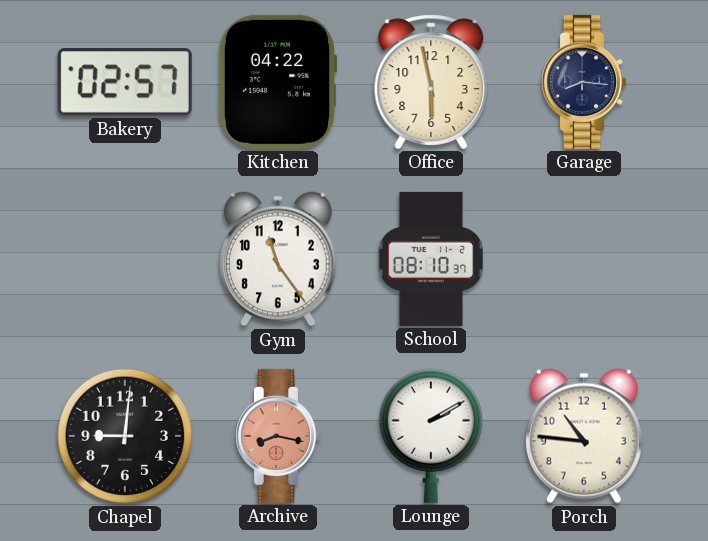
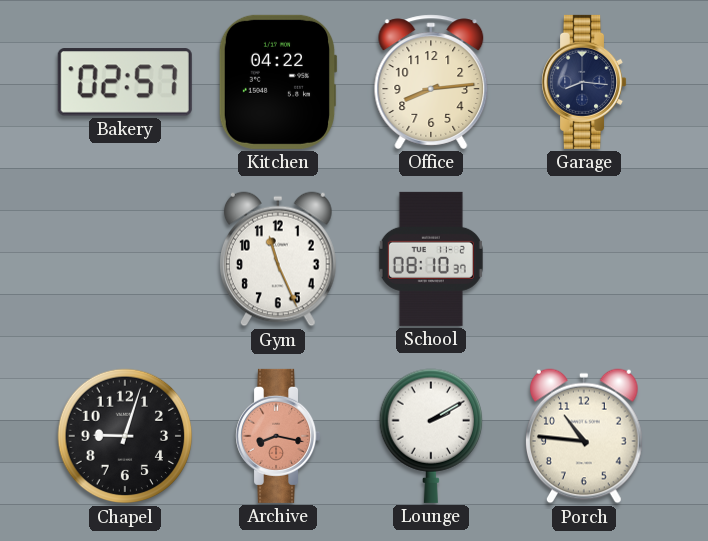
Office: 5:58 -> 8:14 (431, 82)
Gym: 11:24 -> 11:26 (279, 259)
Chapel: 9:01 -> 9:03 (125, 436)
